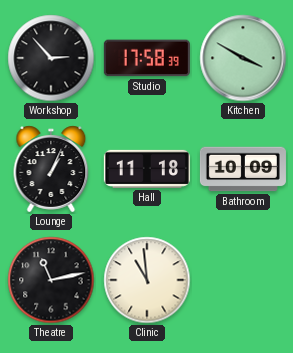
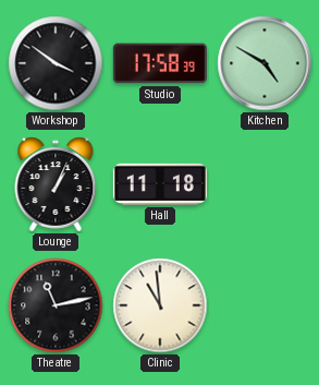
Workshop: 2:53 -> 3:51 (56, 63)
Kitchen: 3:50 -> 4:50 (265, 63)
Bathroom: 10:09 -> none (243, 169)
